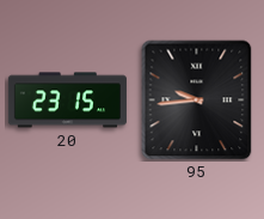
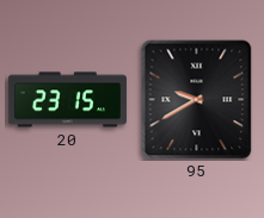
95: 9:44 -> 9:40 (197, 100)
